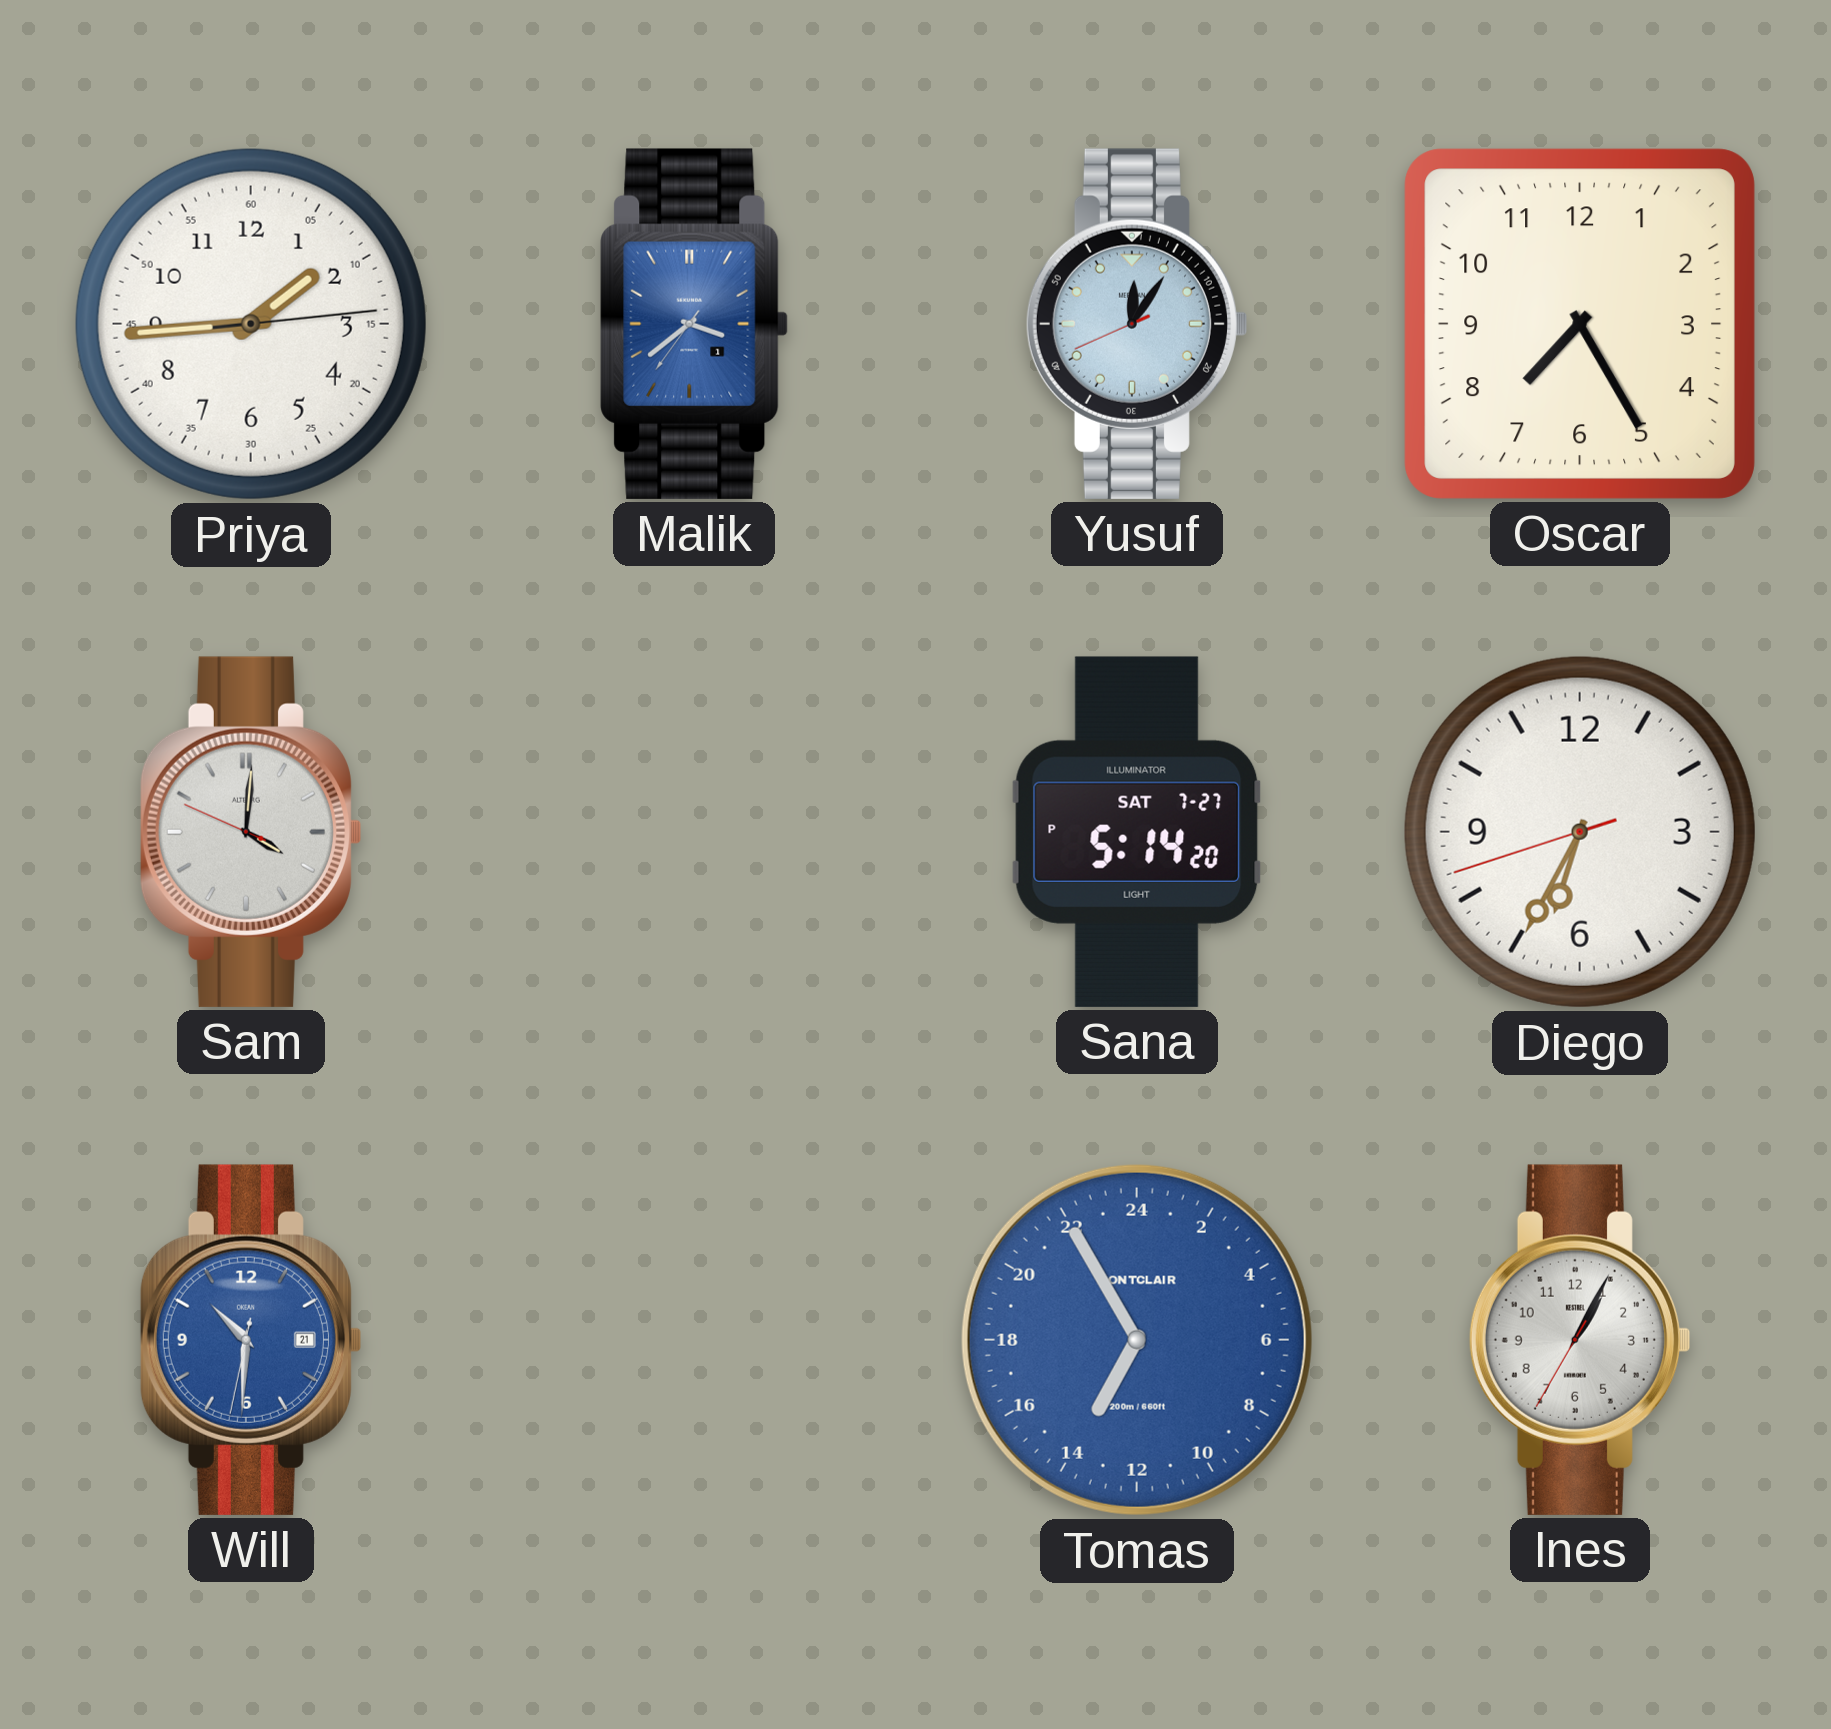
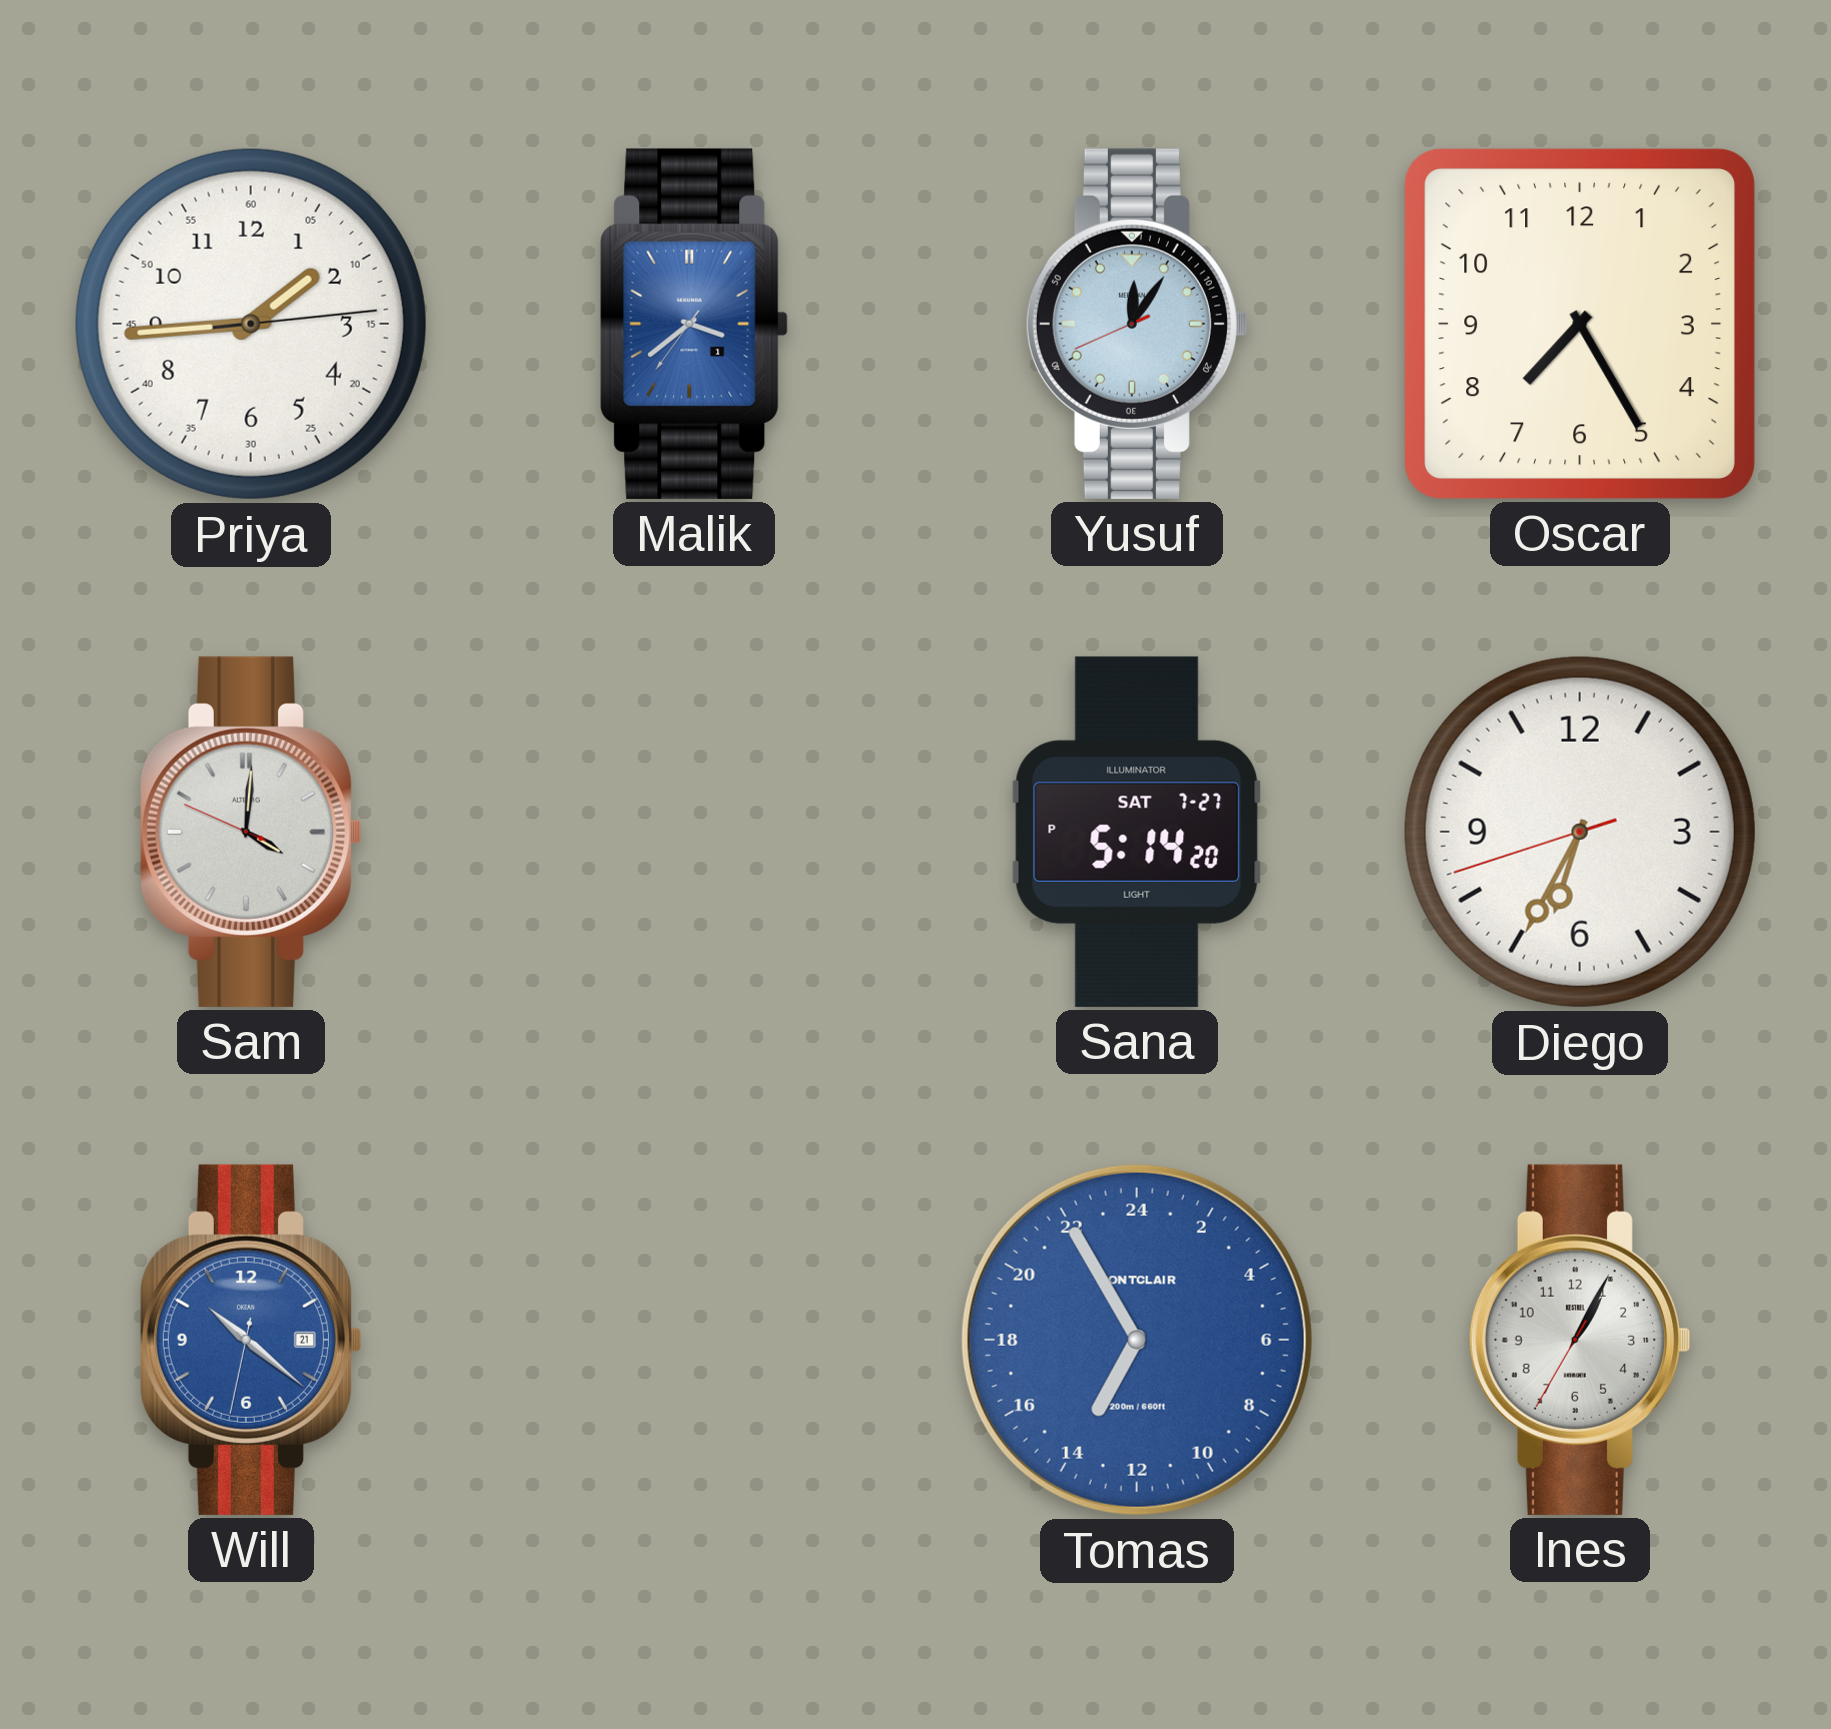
Will: 10:30 -> 10:21 (250, 1340)
